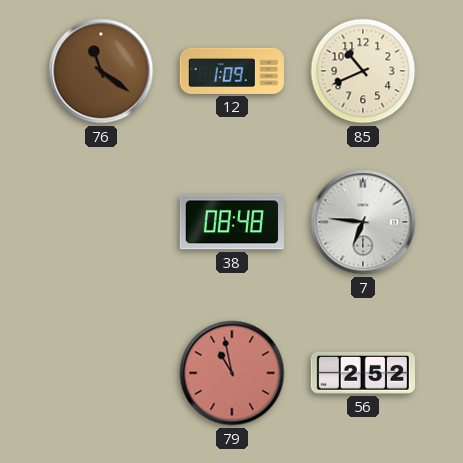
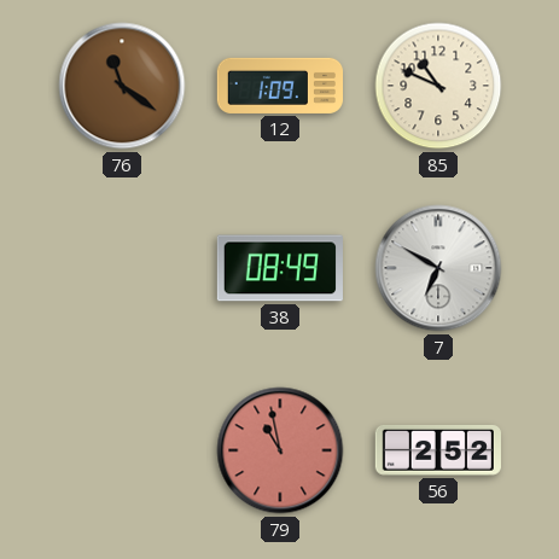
85: 10:41 -> 10:49 (438, 86)
38: 08:48 -> 08:49 (280, 268)
7: 6:46 -> 6:50 (438, 268)
